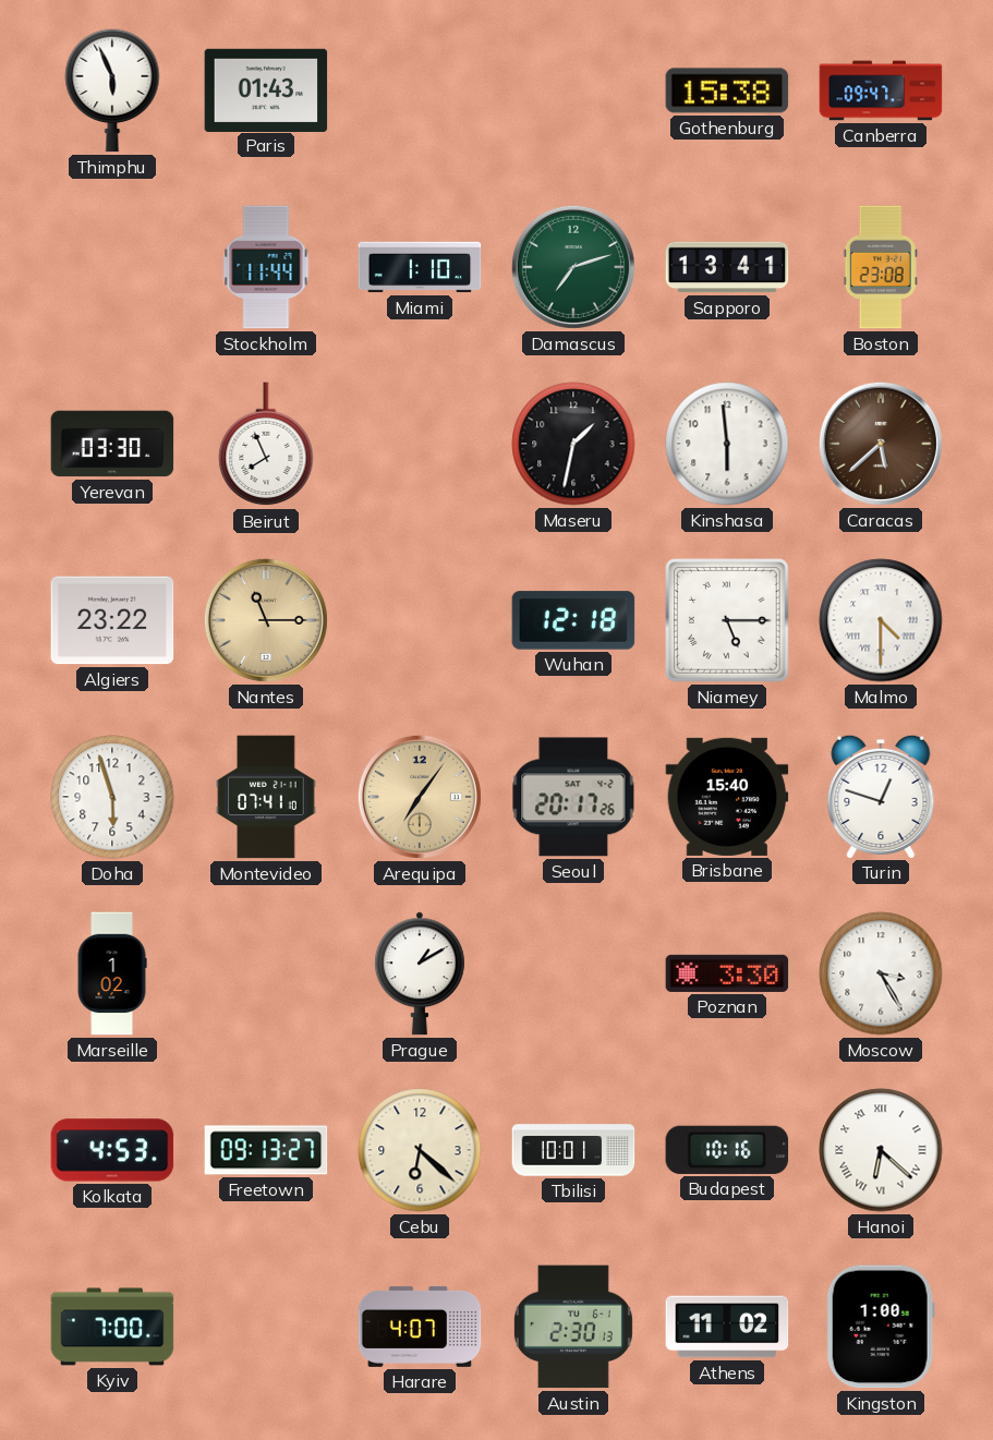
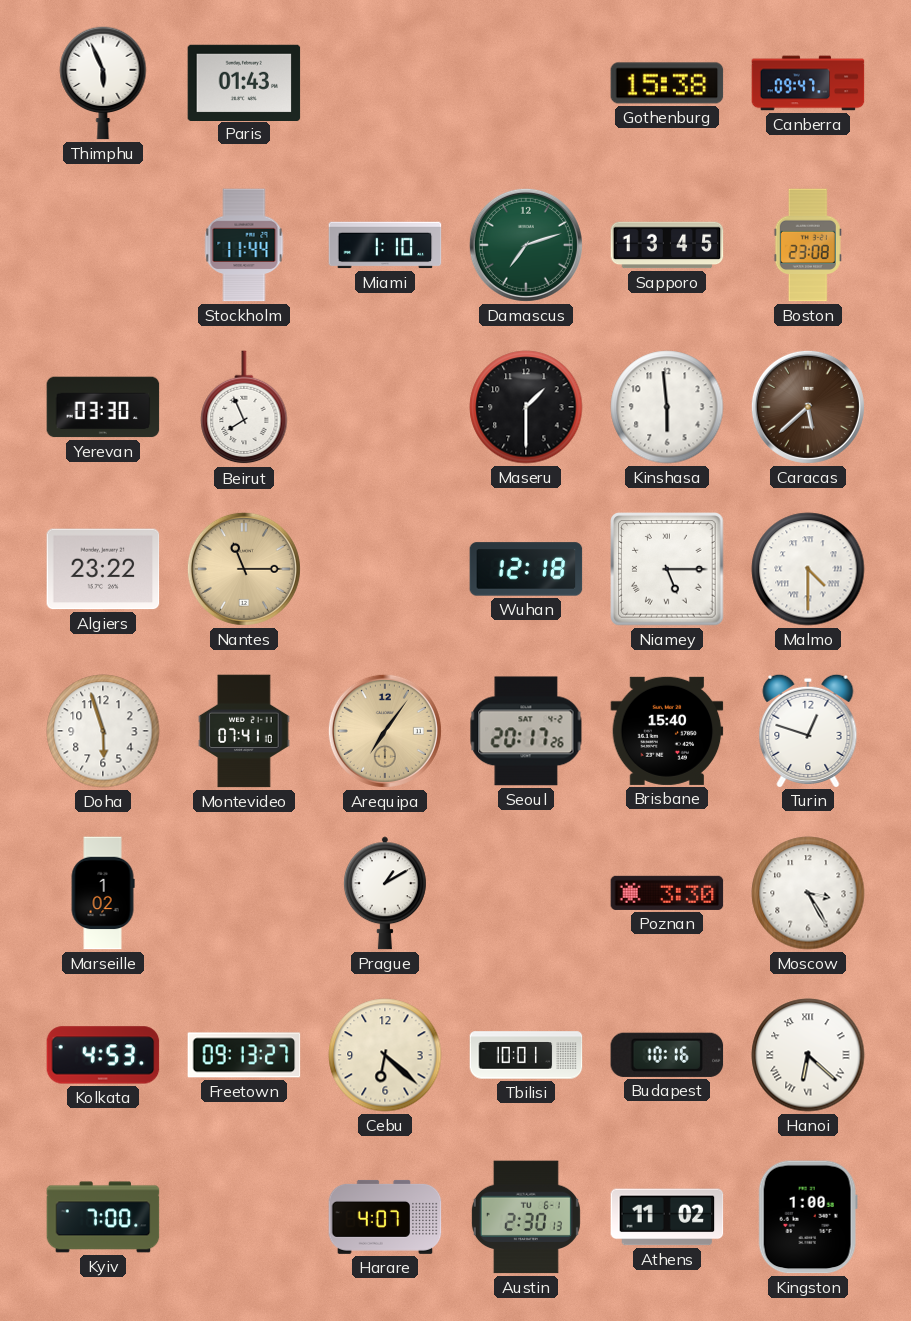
Sapporo: 13:41 -> 13:45 (667, 245)
Maseru: 1:32 -> 1:30 (526, 407)
